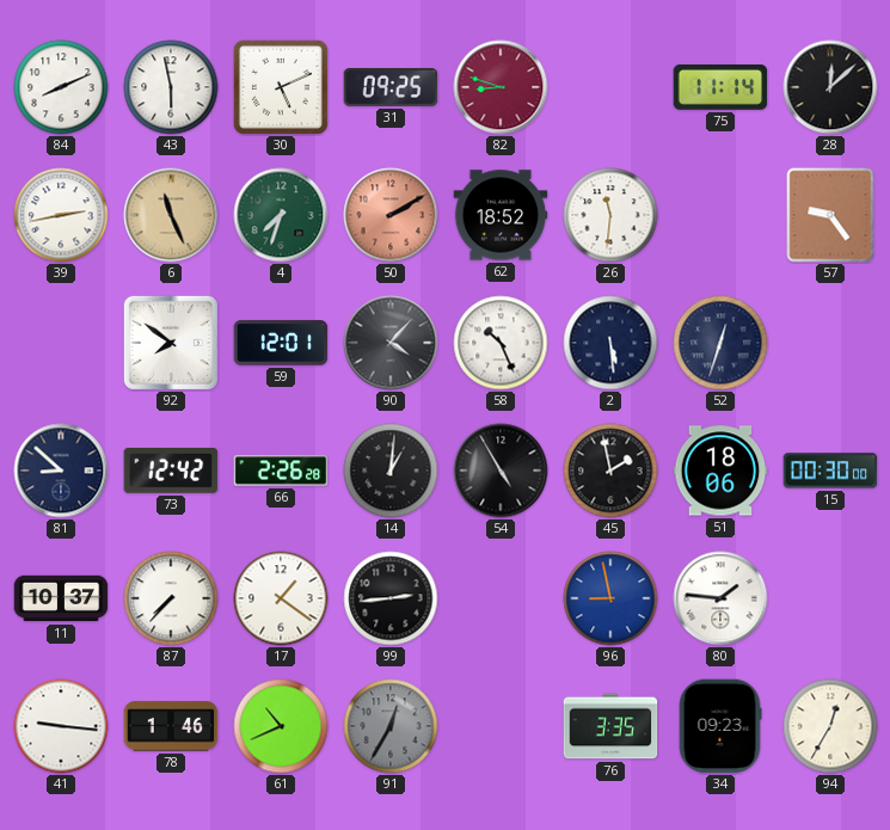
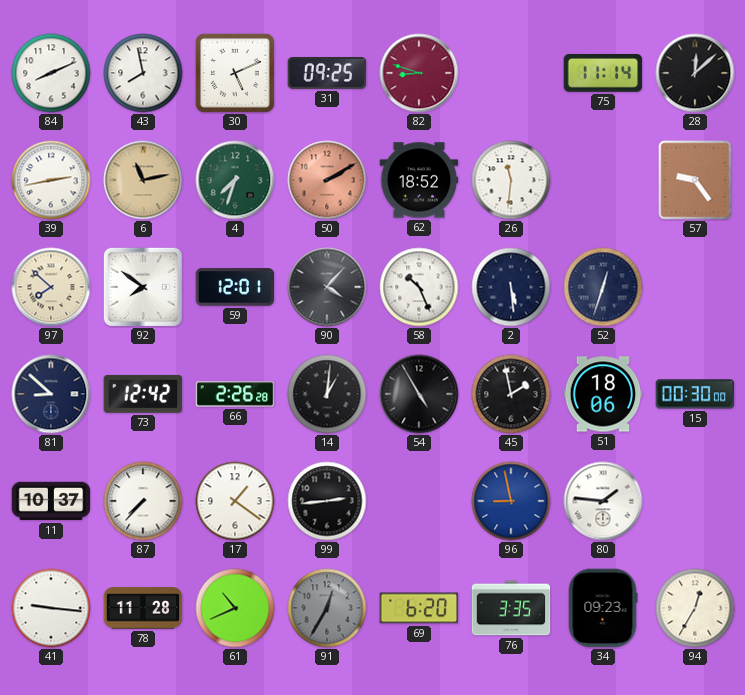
43: 5:58 -> 7:58 (143, 73)
6: 11:26 -> 11:13 (143, 180)
97: none -> 7:52 (51, 287)
78: 1:46 -> 11:28 (143, 608)
69: none -> 6:20 (419, 608)
